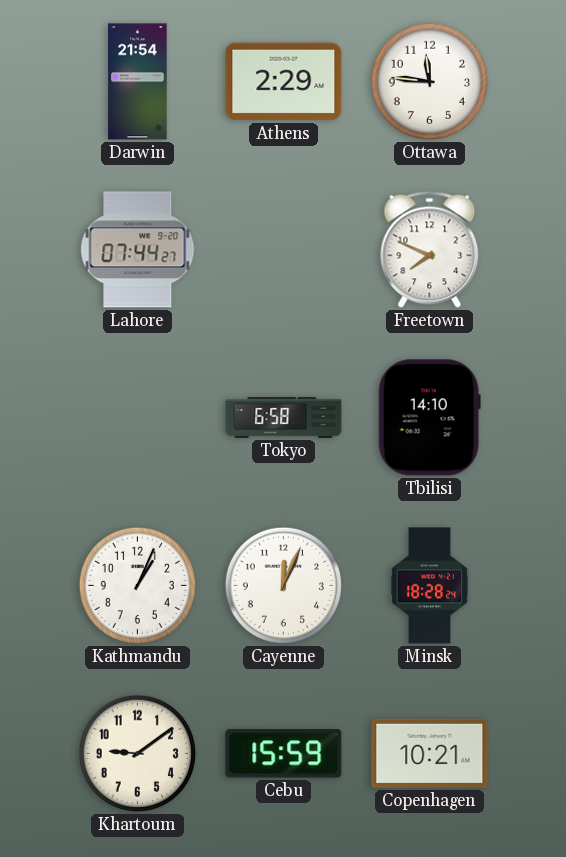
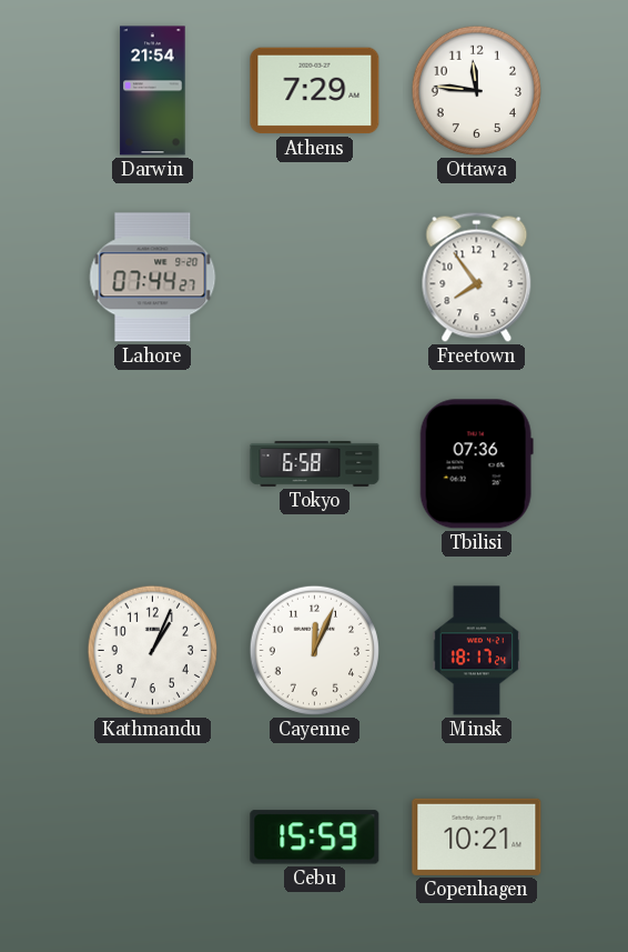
Athens: 2:29 -> 7:29 (315, 91)
Freetown: 7:49 -> 7:54 (477, 277)
Tbilisi: 14:10 -> 07:36 (476, 464)
Minsk: 18:28 -> 18:17 (477, 651)
Khartoum: 9:09 -> none (137, 753)
